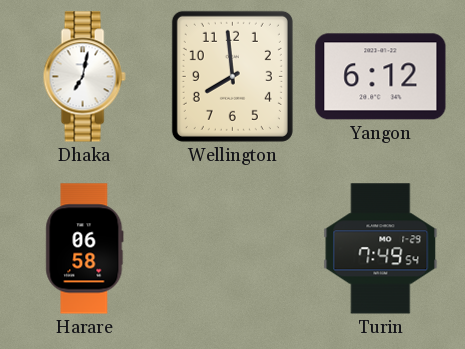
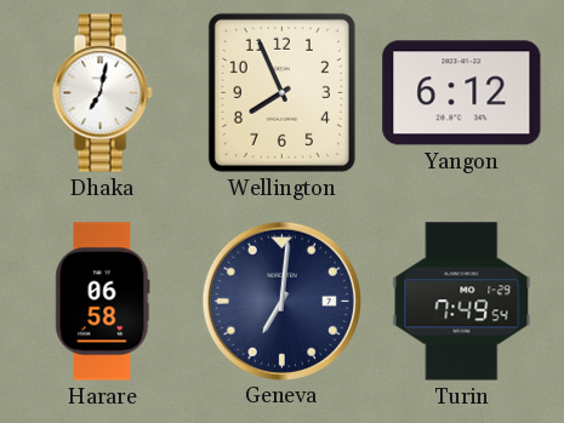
Wellington: 7:59 -> 7:56 (281, 92)
Geneva: none -> 7:01 (281, 301)
